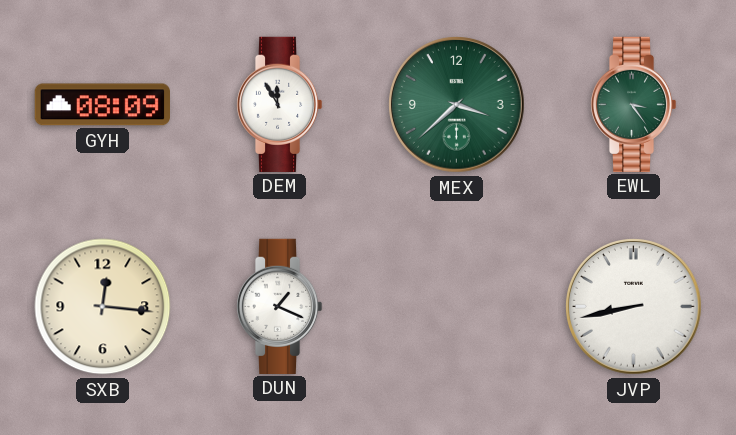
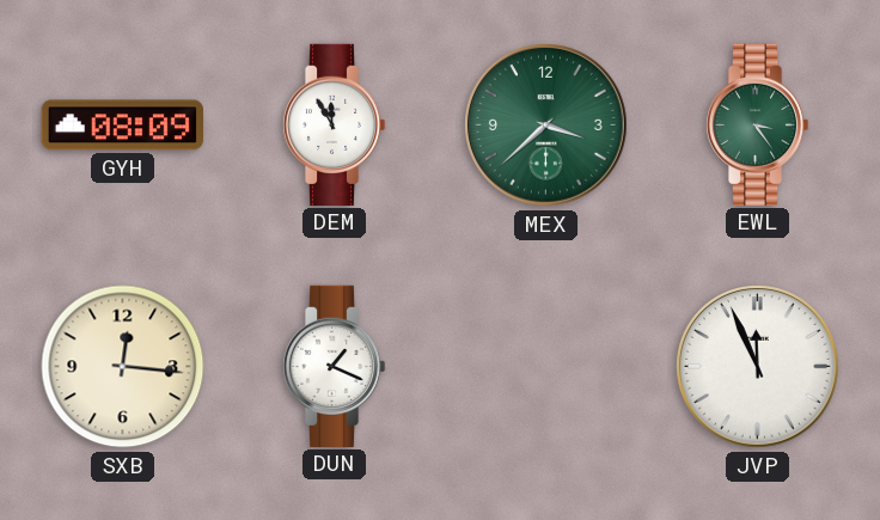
JVP: 8:43 -> 11:56 (758, 367)
